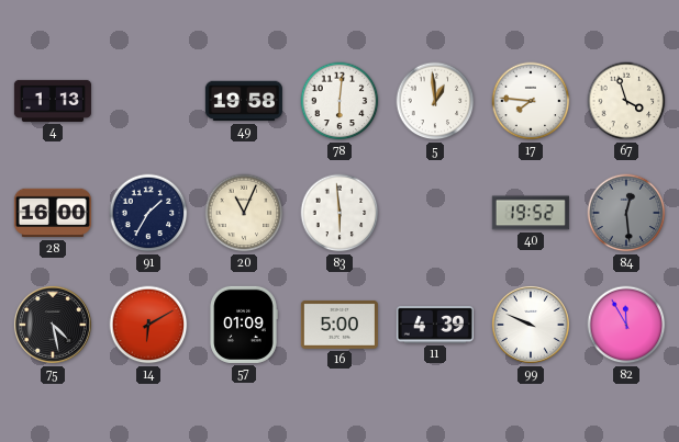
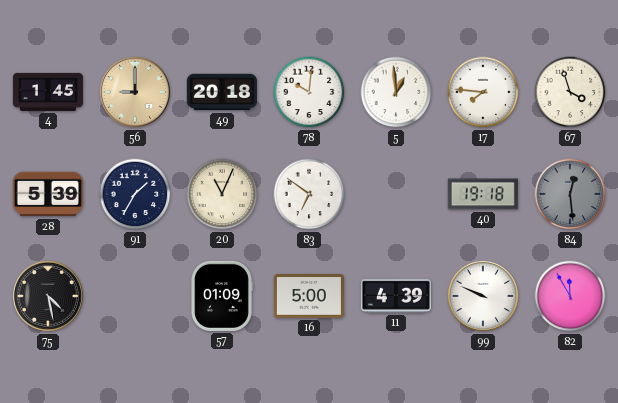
4: 1:13 -> 1:45 (48, 92)
56: none -> 9:00 (135, 92)
49: 19:58 -> 20:18 (222, 92)
78: 6:01 -> 10:01 (309, 92)
28: 16:00 -> 5:39 (48, 194)
83: 5:59 -> 6:51 (309, 194)
40: 19:52 -> 19:18 (483, 194)
14: 6:10 -> none (148, 325)
